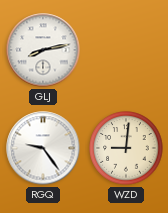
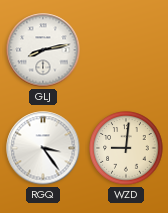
RGQ: 9:24 -> 3:24 (43, 148)
